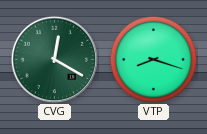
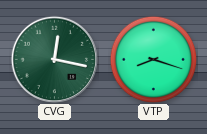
CVG: 12:20 -> 12:17 (54, 59)
